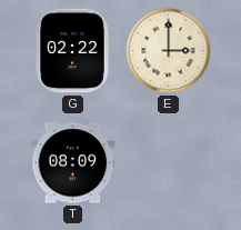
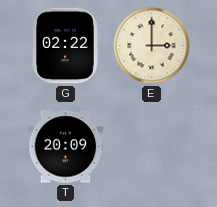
T: 08:09 -> 20:09 (66, 147)
